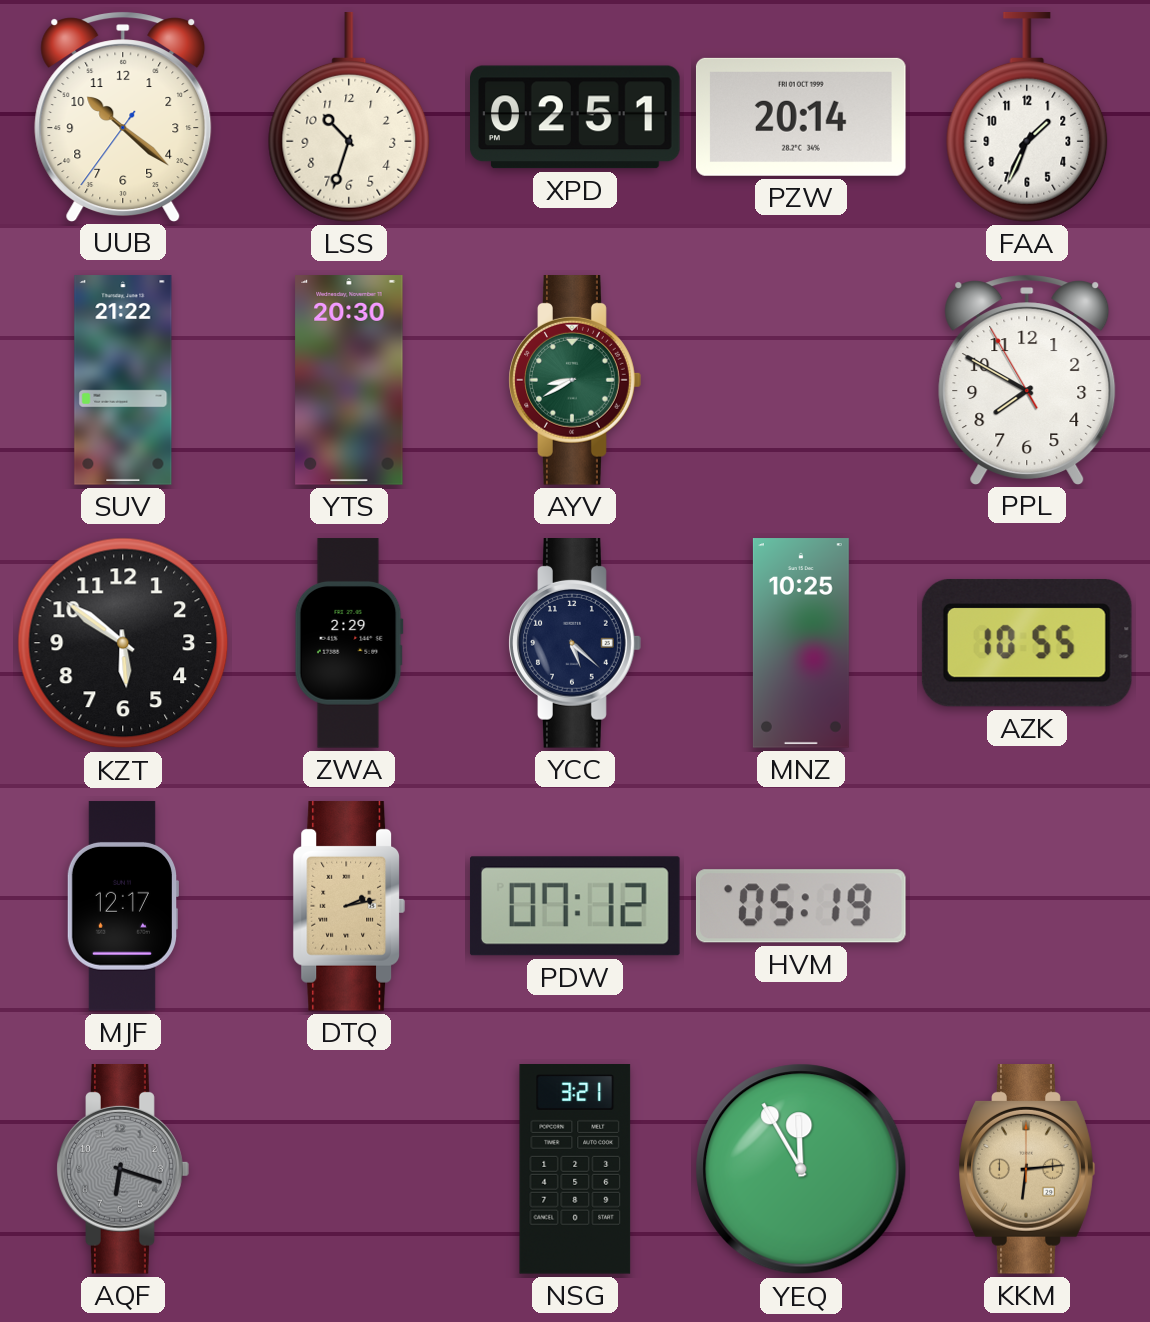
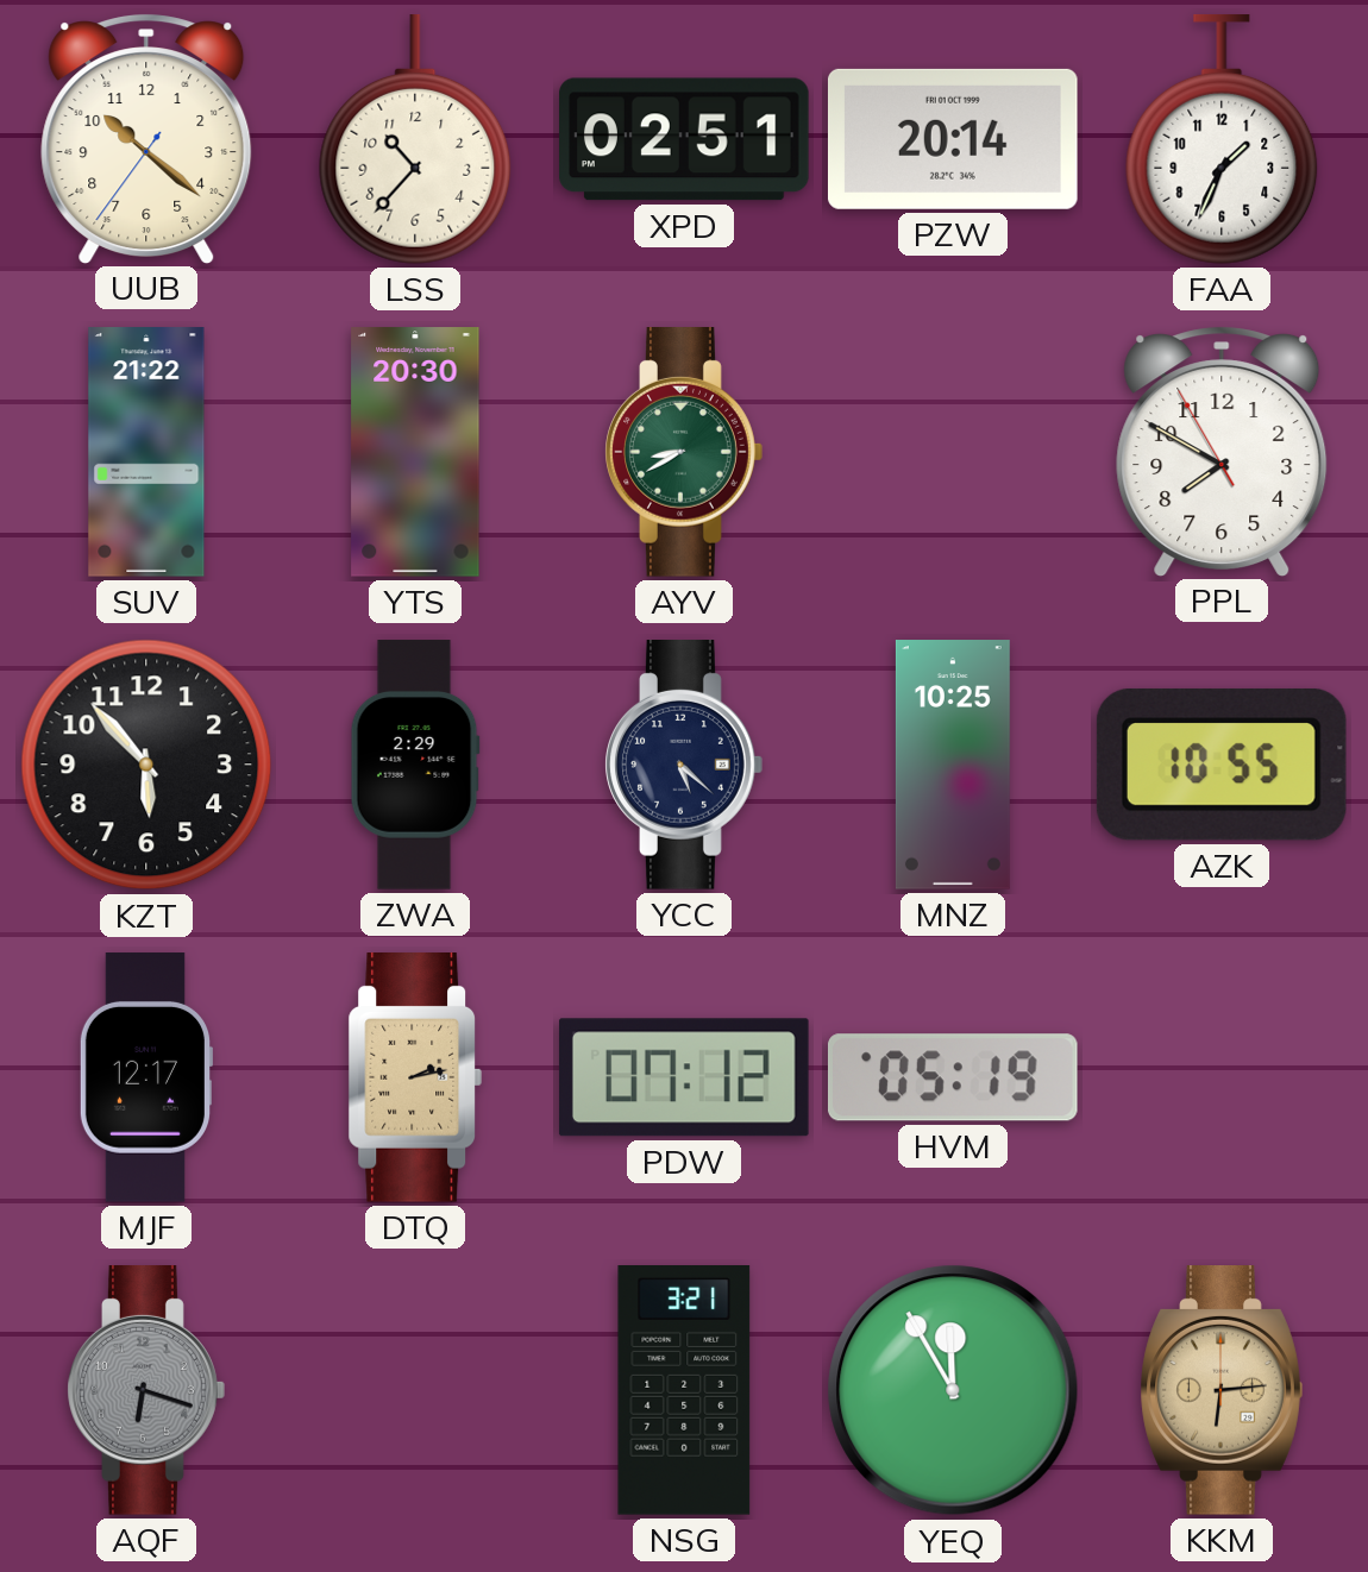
LSS: 10:33 -> 10:37 (415, 140)
KZT: 5:51 -> 5:53 (146, 765)
